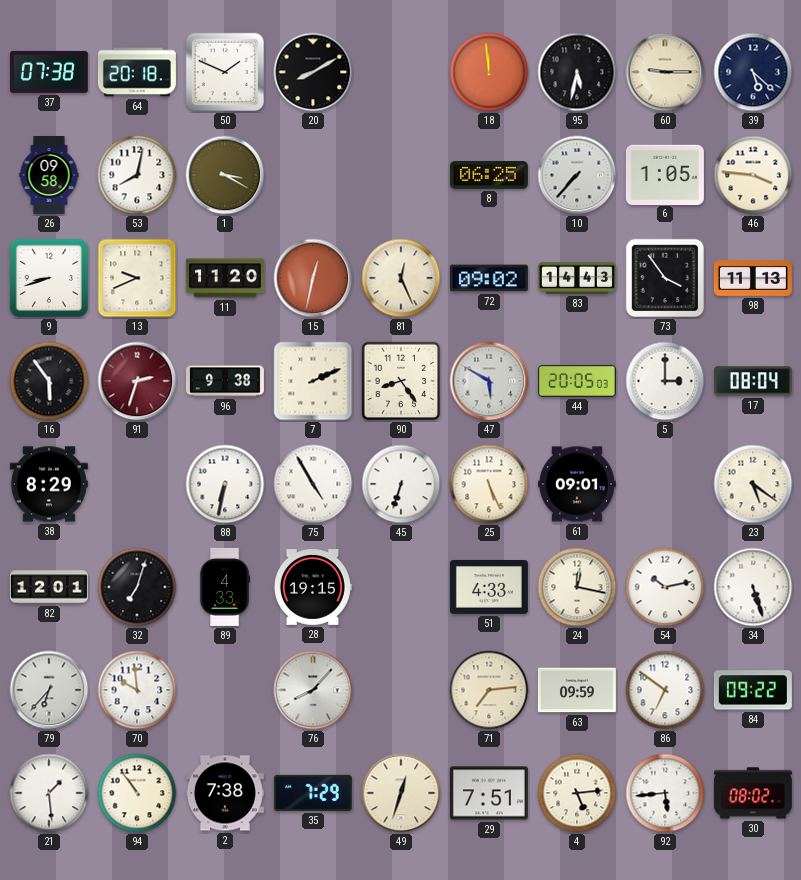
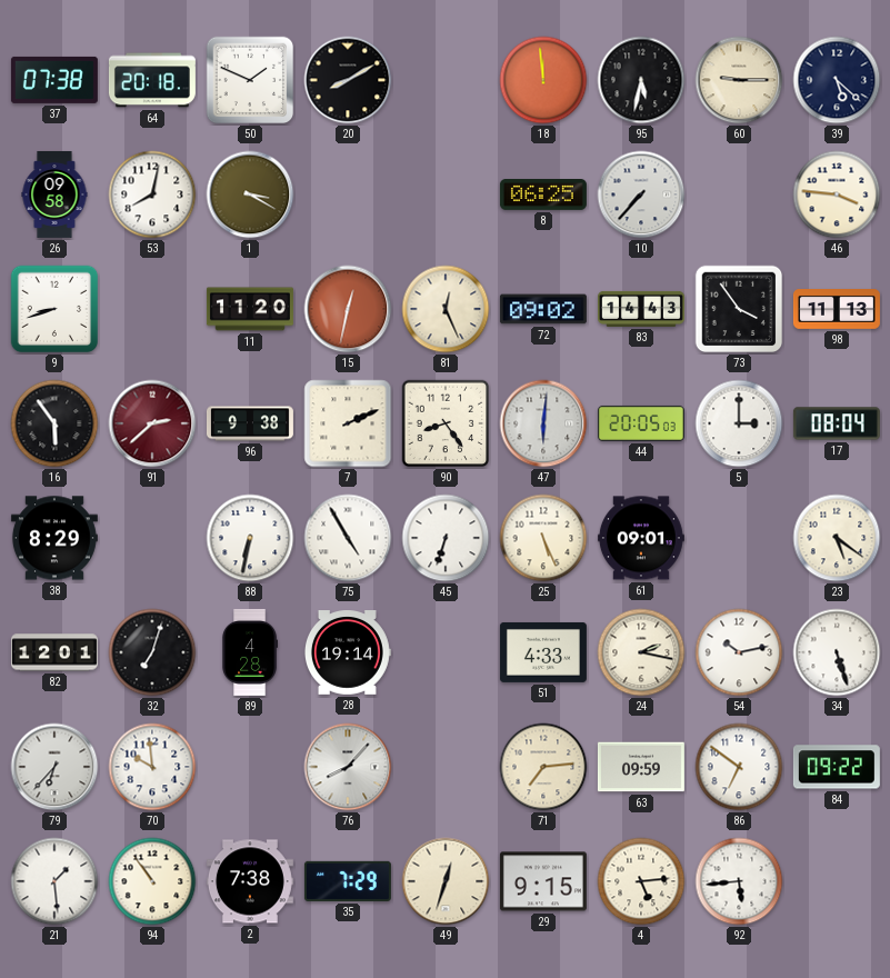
6: 1:05 -> none (665, 174)
13: 9:41 -> none (137, 278)
91: 2:33 -> 2:38 (152, 423)
47: 5:50 -> 6:01 (543, 423)
89: 4:33 -> 4:28 (249, 652)
28: 19:15 -> 19:14 (347, 653)
24: 12:17 -> 2:17 (641, 652)
29: 7:51 -> 9:15 (543, 881)
30: 08:02 -> none (753, 793)
